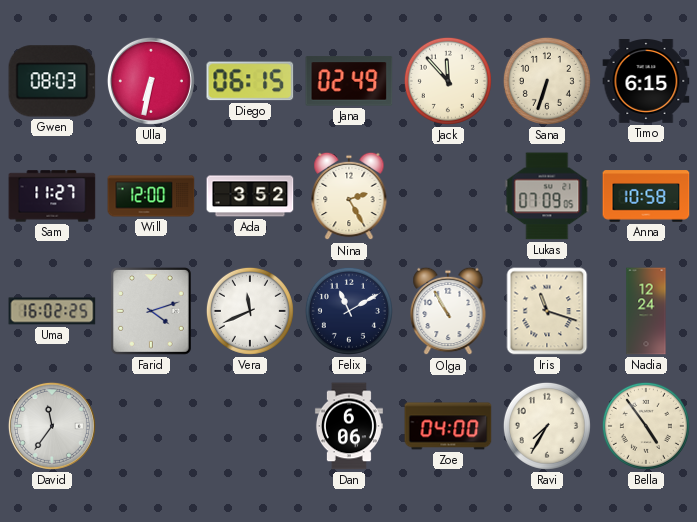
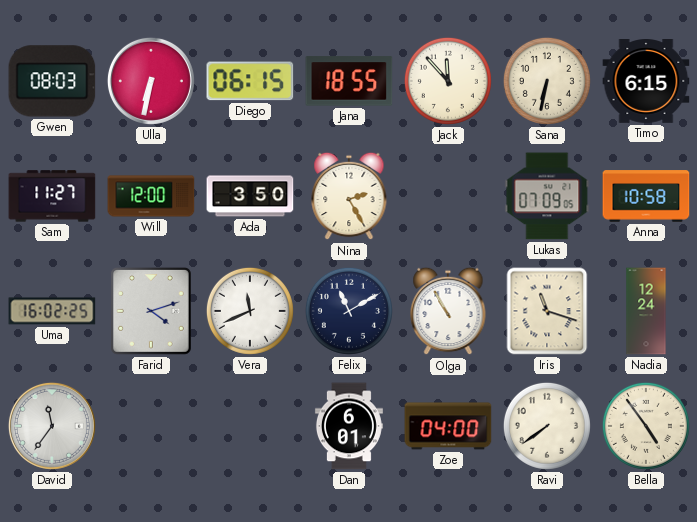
Jana: 02:49 -> 18:55 (349, 81)
Sana: 6:33 -> 6:32 (547, 81)
Ada: 3:52 -> 3:50 (250, 196)
Dan: 6:06 -> 6:01 (349, 426)
Ravi: 7:35 -> 7:39 (547, 426)
